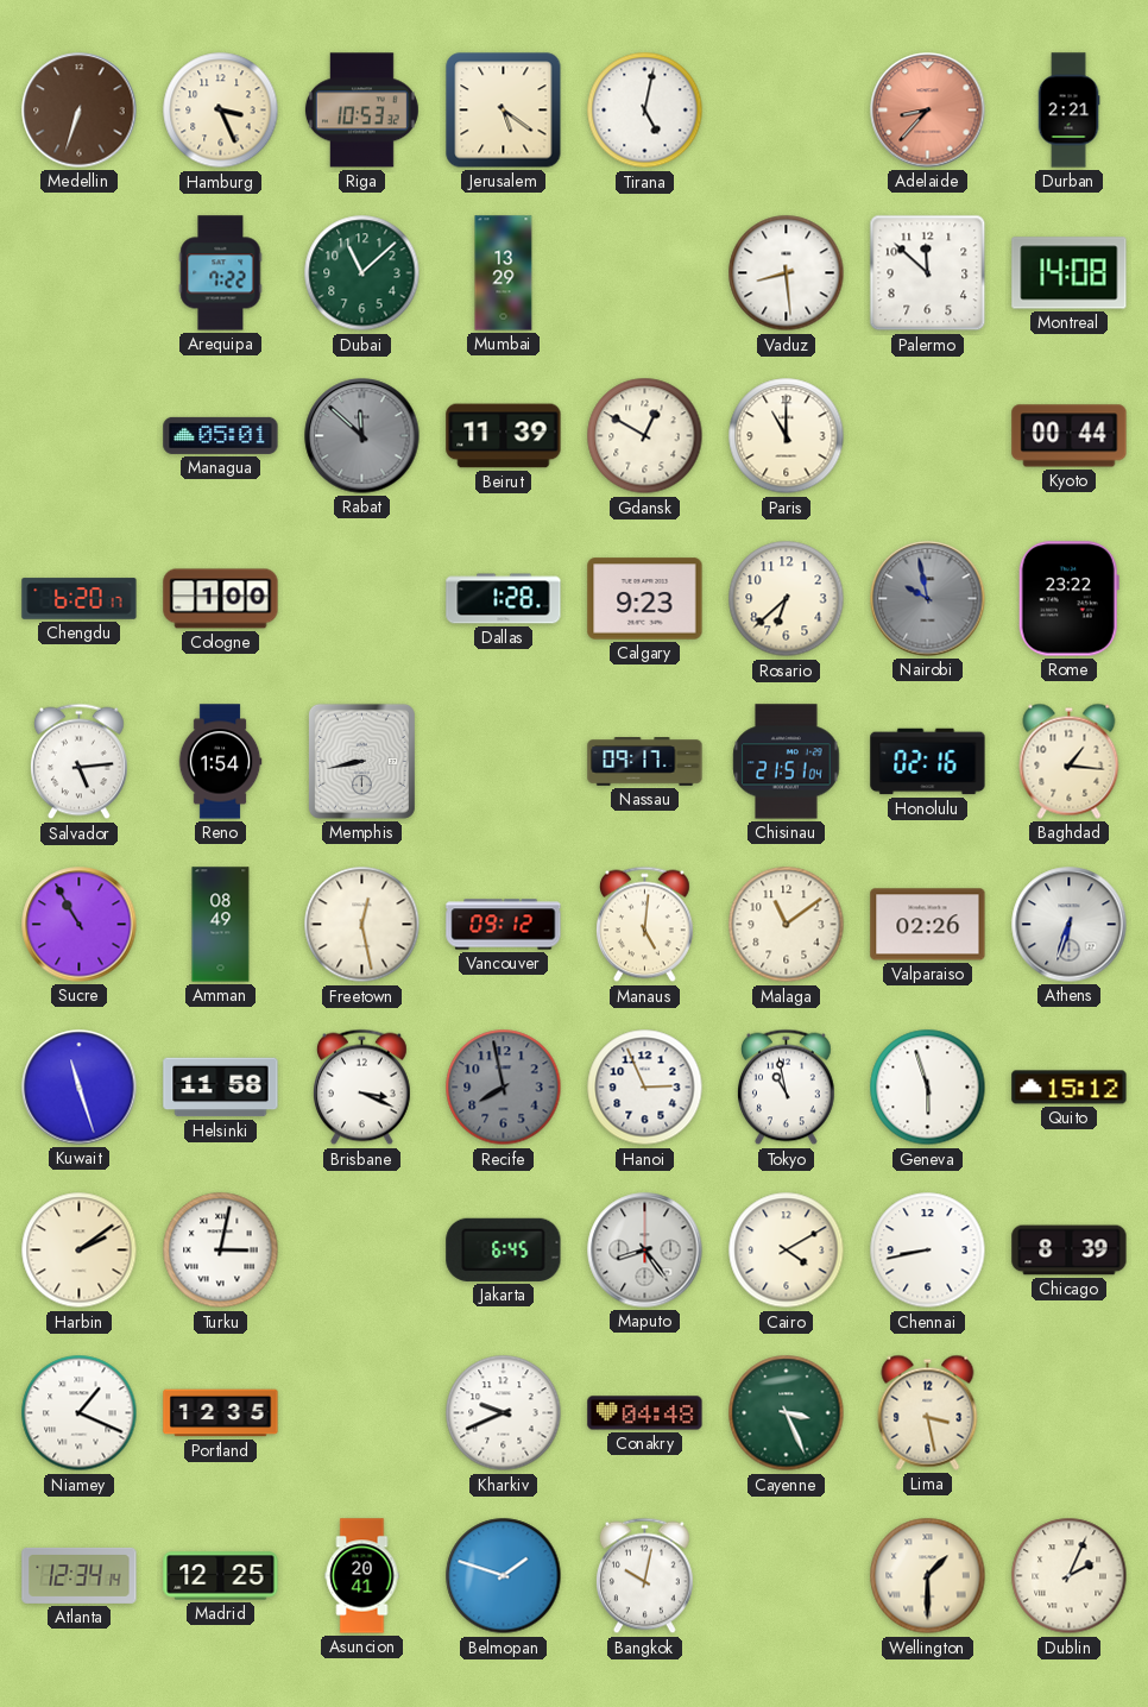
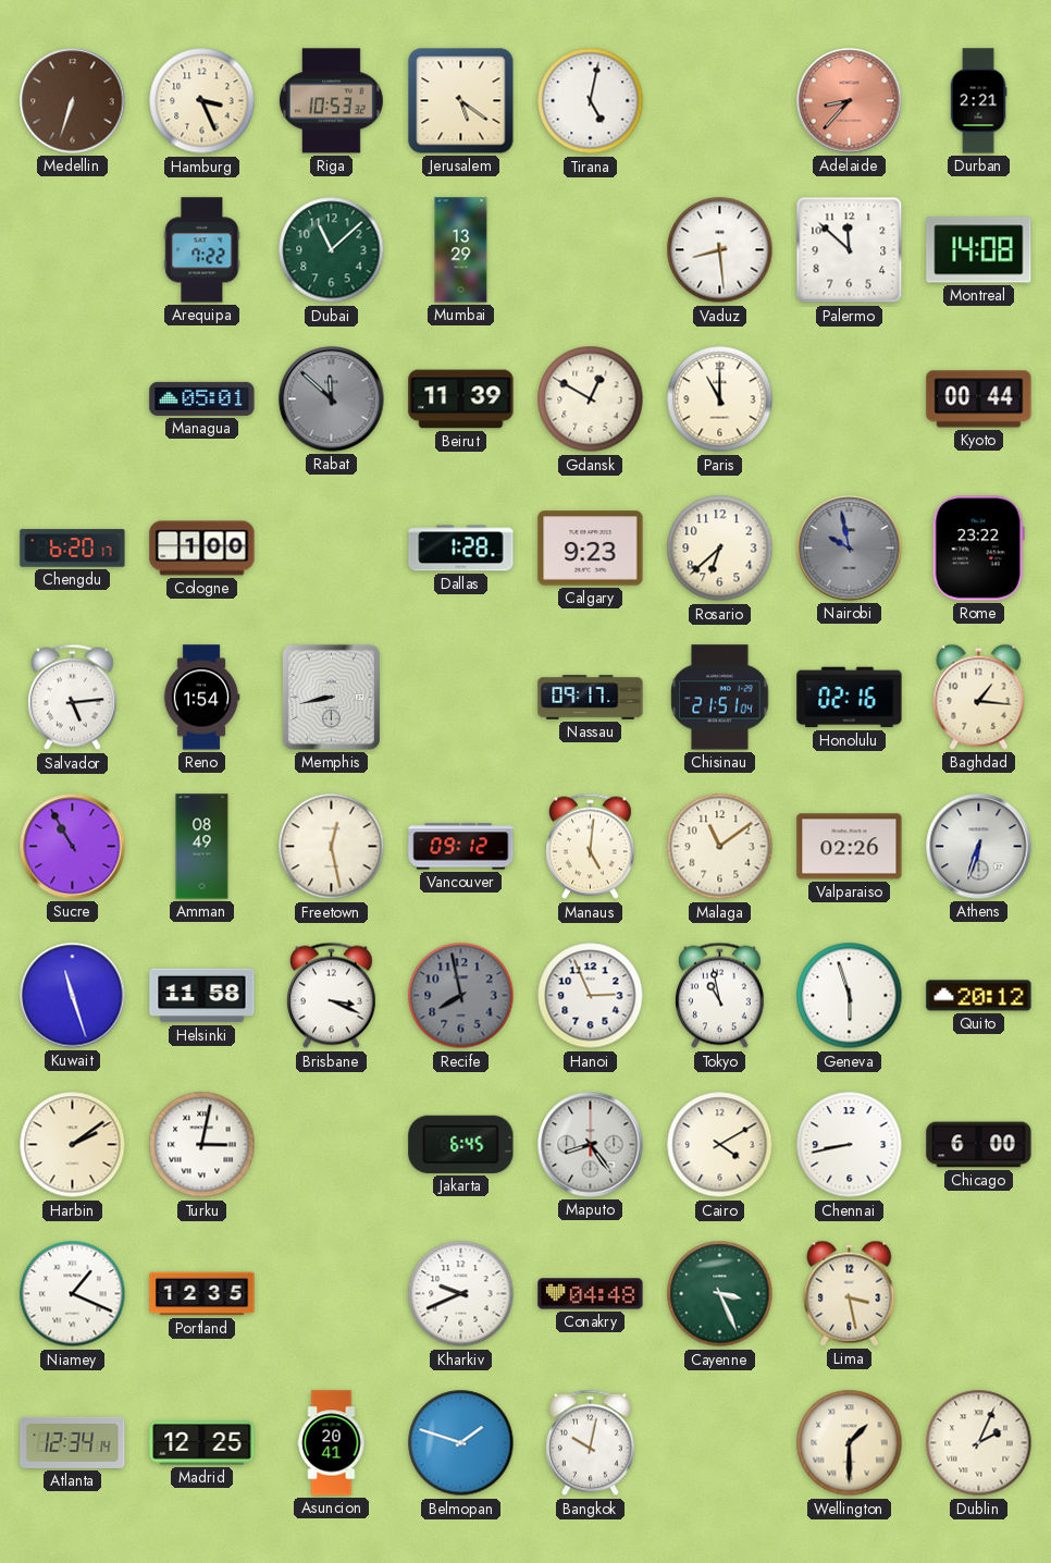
Quito: 15:12 -> 20:12 (979, 996)
Chicago: 8:39 -> 6:00 (979, 1145)
